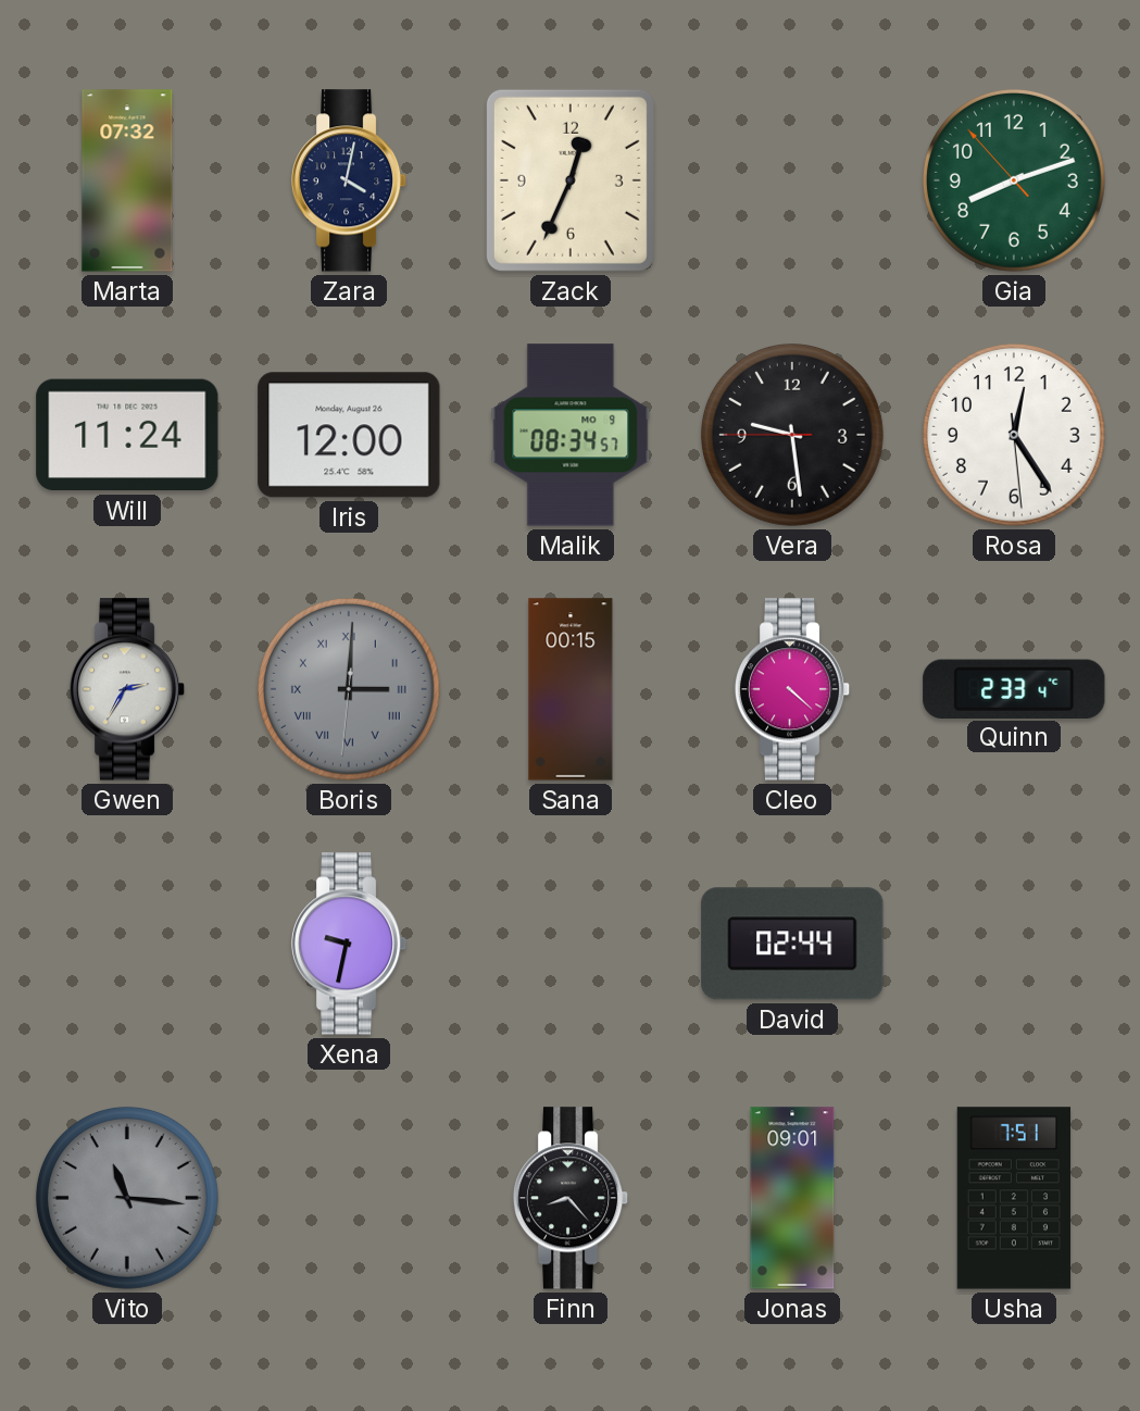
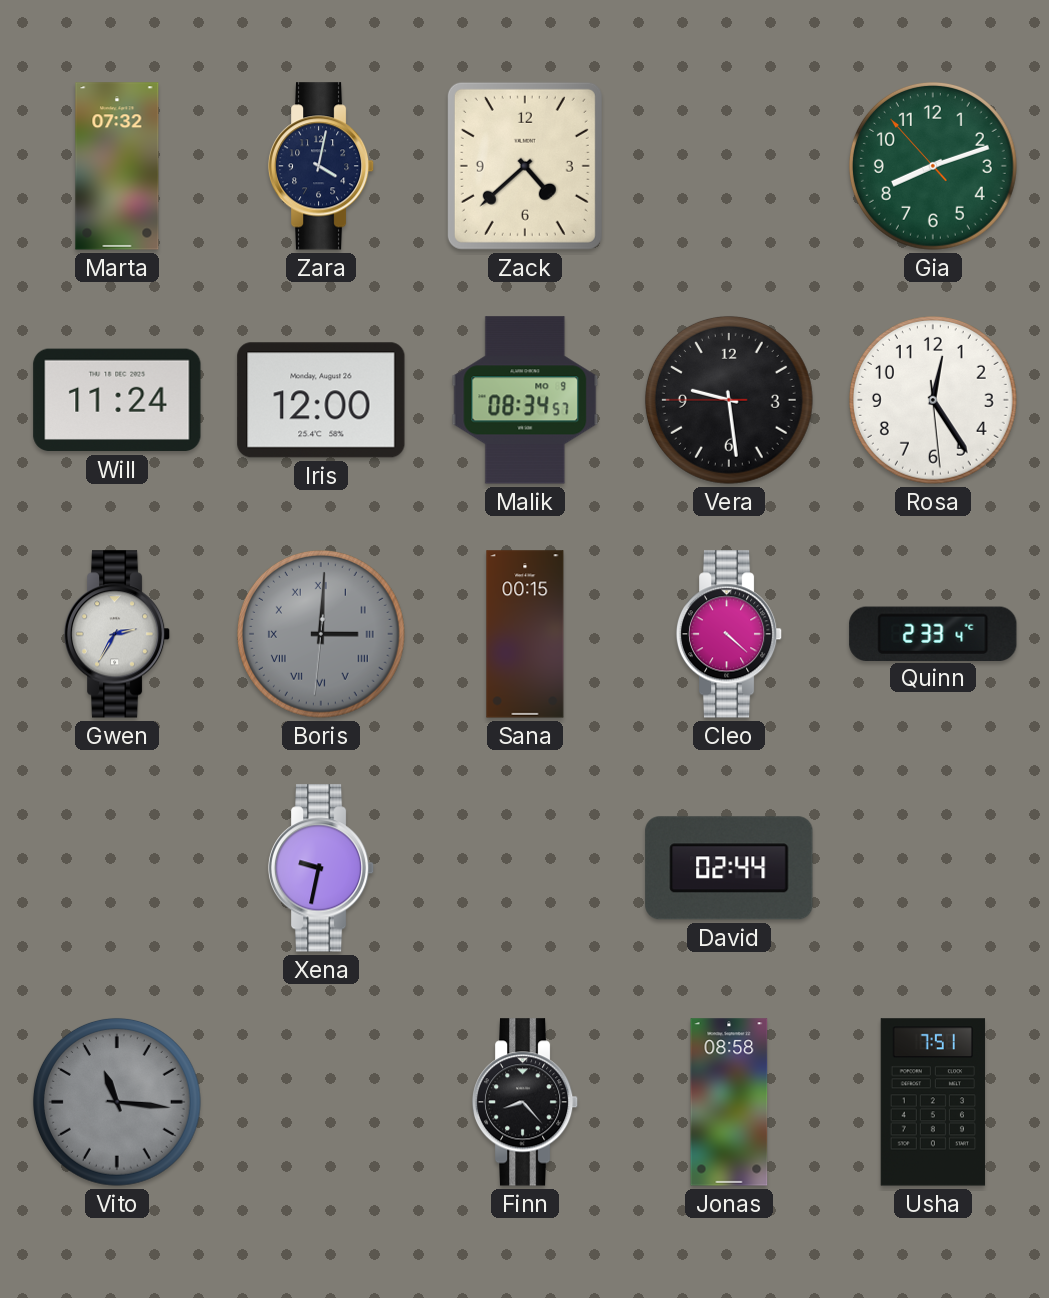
Zack: 12:34 -> 4:38 (525, 166)
Jonas: 09:01 -> 08:58 (729, 1102)
